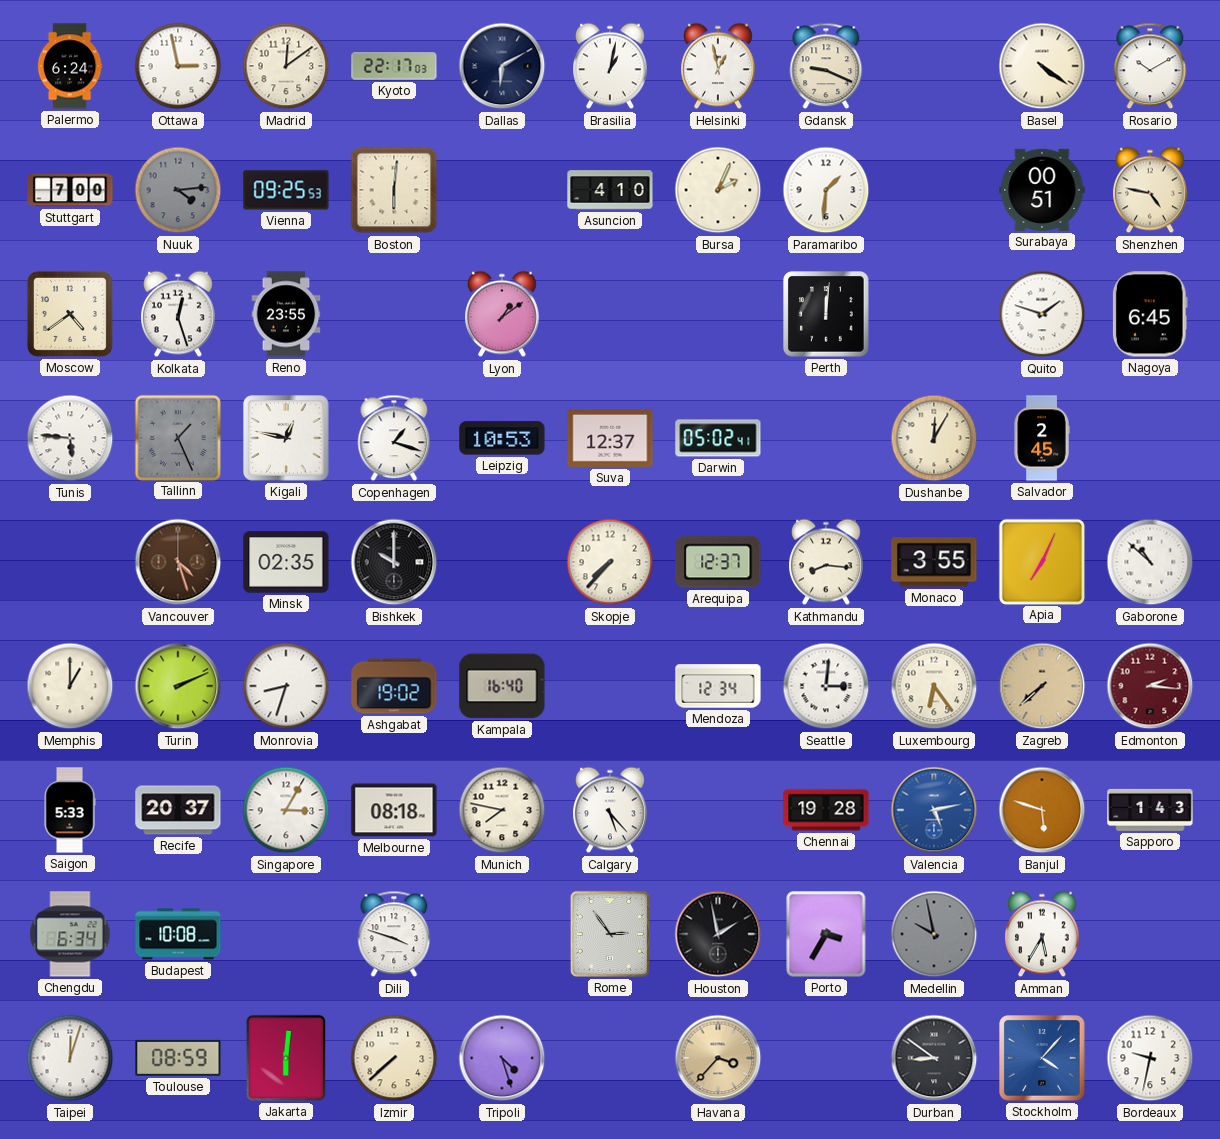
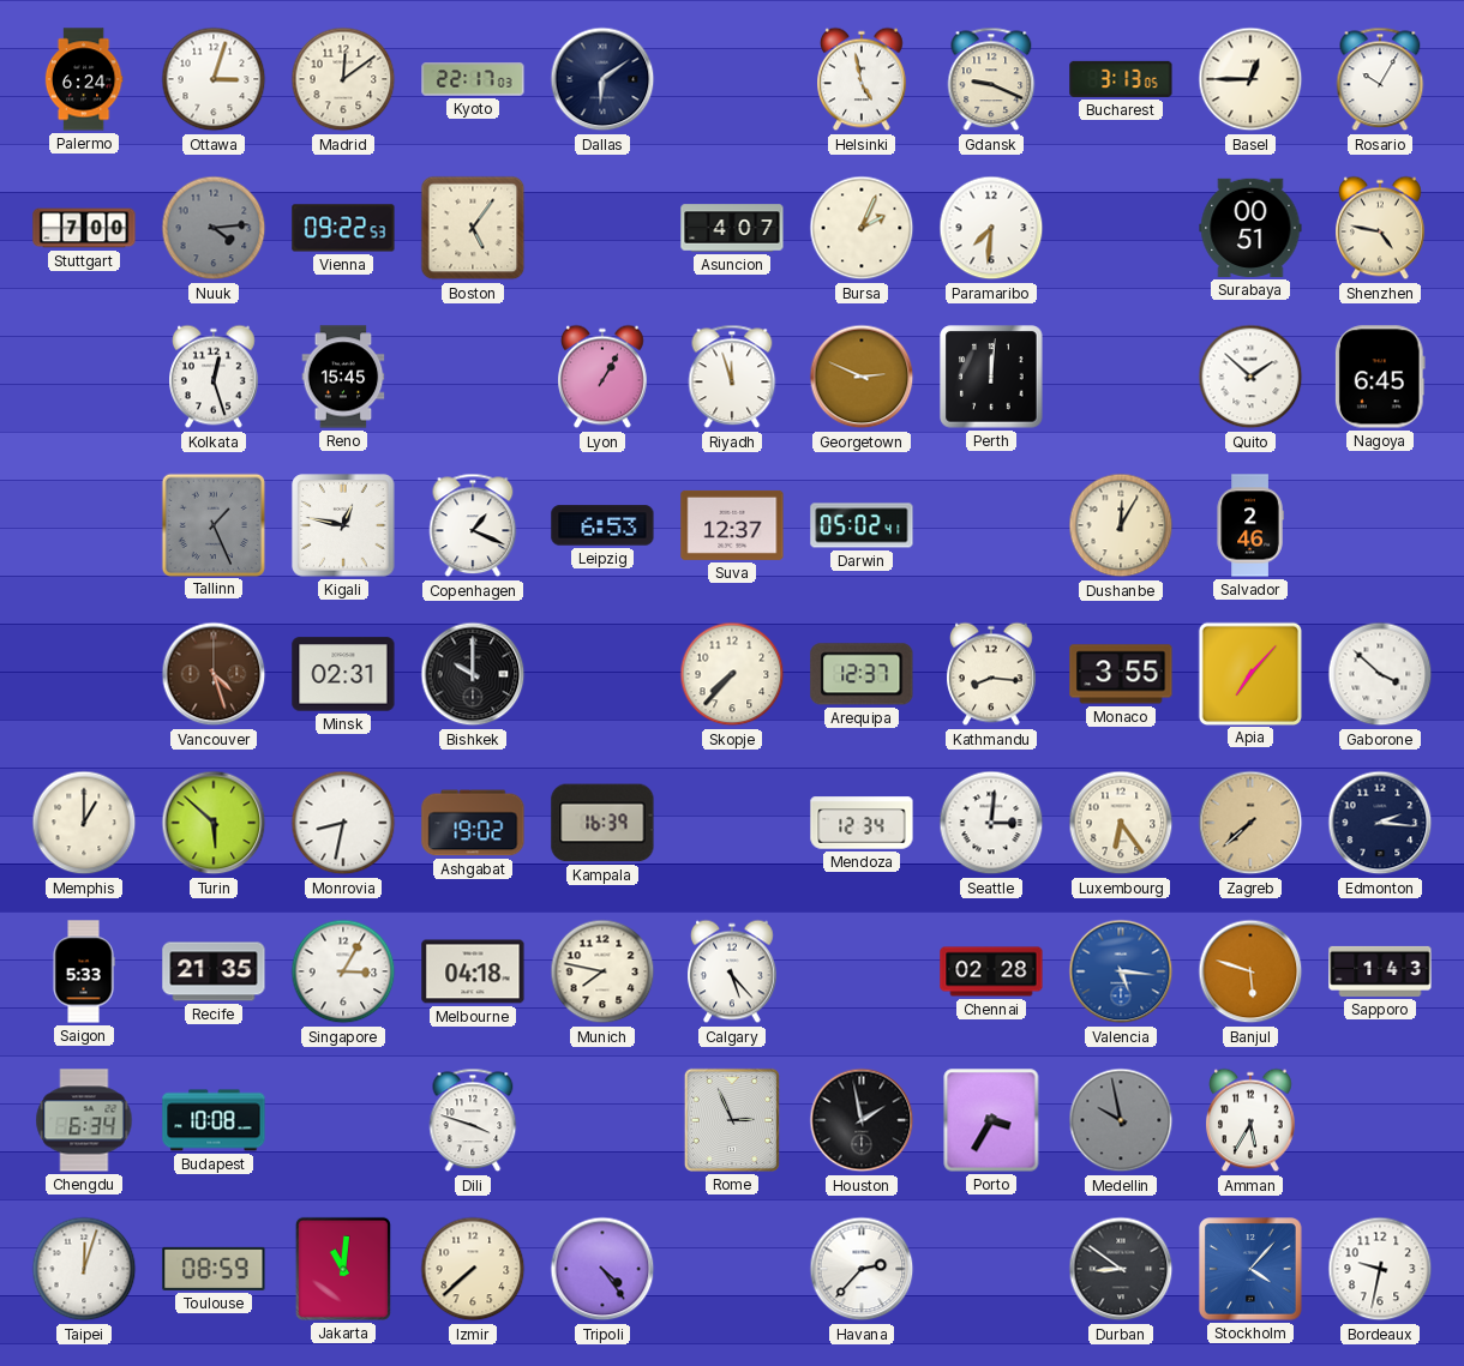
Ottawa: 2:58 -> 3:03 (214, 79)
Dallas: 6:10 -> 6:09 (602, 79)
Brasilia: 1:02 -> none (611, 66)
Helsinki: 12:58 -> 4:58 (863, 79)
Bucharest: none -> 3:13 (1121, 79)
Basel: 4:21 -> 12:45 (1250, 79)
Rosario: 10:10 -> 10:05 (1380, 79)
Vienna: 09:25 -> 09:22 (343, 228)
Boston: 6:01 -> 5:06 (473, 228)
Asuncion: 4:10 -> 4:07 (732, 228)
Paramaribo: 1:31 -> 7:31 (991, 228)
Moscow: 4:39 -> none (70, 314)
Reno: 23:55 -> 15:45 (343, 377)
Lyon: 1:09 -> 1:05 (604, 377)
Riyadh: none -> 11:57 (732, 377)
Georgetown: none -> 2:49 (862, 377)
Quito: 1:48 -> 1:52 (1250, 377)
Tunis: 5:46 -> none (70, 438)
Copenhagen: 1:18 -> 1:19 (473, 525)
Leipzig: 10:53 -> 6:53 (602, 525)
Salvador: 2:45 -> 2:46 (1250, 525)
Minsk: 02:35 -> 02:31 (343, 674)
Apia: 7:04 -> 7:07 (1249, 673)
Gaborone: 10:52 -> 3:52 (1380, 674)
Turin: 2:11 -> 5:52 (214, 823)
Monrovia: 8:33 -> 8:32 (343, 823)
Kampala: 16:40 -> 16:39 (602, 823)
Edmonton dial: burgundy -> navy (1380, 823)
Recife: 20:37 -> 21:35 (214, 971)
Melbourne: 08:18 -> 04:18 (473, 971)
Chennai: 19:28 -> 02:28 (991, 971)
Valencia: 5:13 -> 5:16 (1121, 971)
Rome: 2:54 -> 2:56 (732, 1120)
Jakarta: 6:01 -> 11:01 (343, 1269)
Tripoli: 4:27 -> 4:24 (602, 1269)
Havana: 3:37 -> 2:37 (862, 1269)
Havana dial: champagne -> white (862, 1269)
